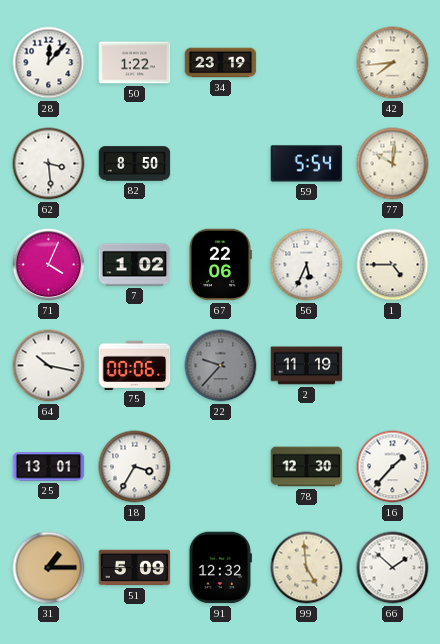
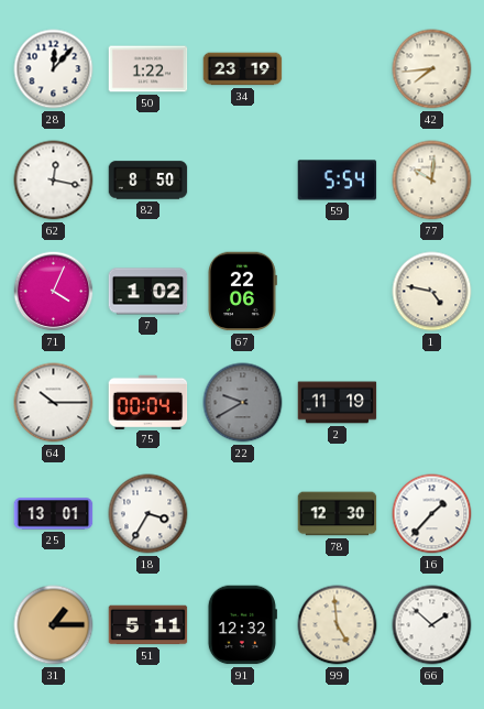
62: 3:29 -> 12:17 (54, 181)
56: 5:34 -> none (307, 265)
1: 4:45 -> 4:47 (432, 292)
64: 10:17 -> 10:15 (54, 403)
75: 00:06 -> 00:04 (148, 402)
22: 9:37 -> 9:40 (243, 403)
51: 5:09 -> 5:11 (148, 625)
